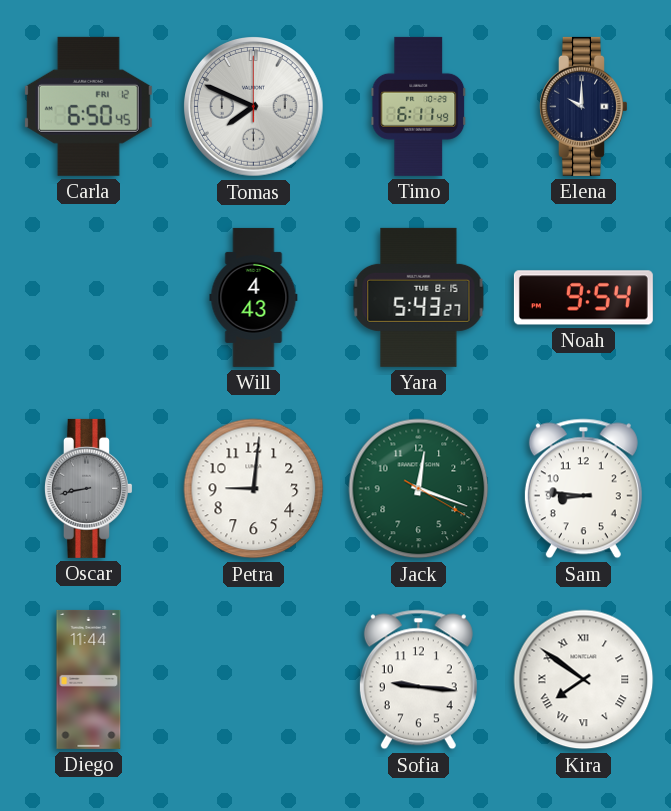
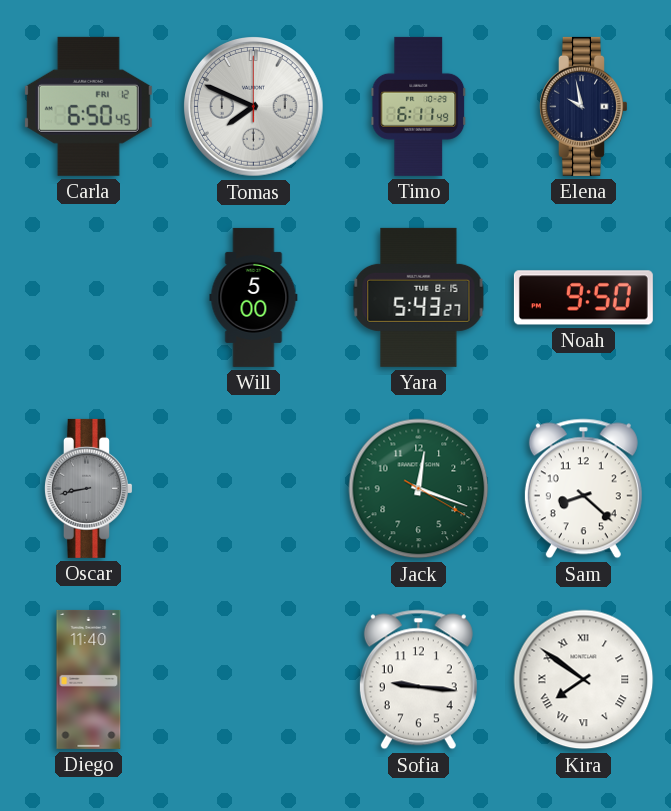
Elena: 10:00 -> 9:58 (584, 106)
Will: 4:43 -> 5:00 (254, 297)
Noah: 9:54 -> 9:50 (583, 298)
Petra: 9:01 -> none (254, 489)
Sam: 8:46 -> 8:22 (583, 489)
Diego: 11:44 -> 11:40 (89, 679)
